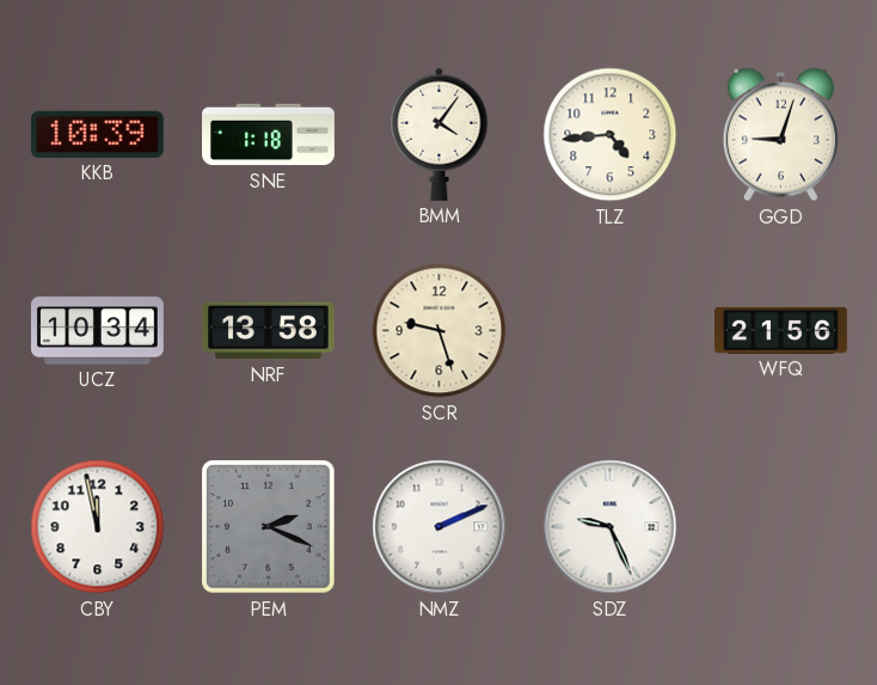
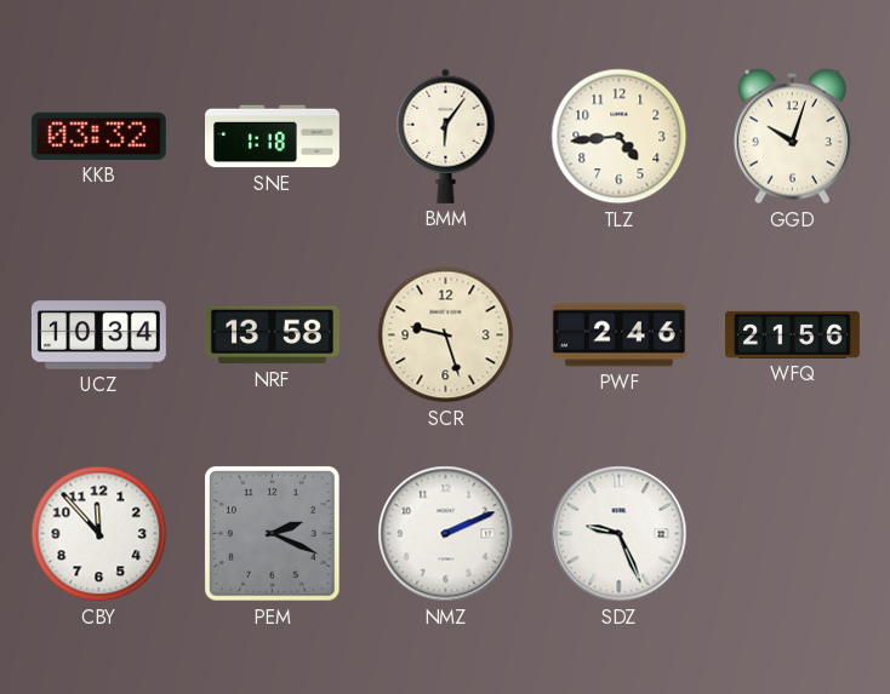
KKB: 10:39 -> 03:32 (98, 136)
BMM: 4:06 -> 6:06 (446, 136)
GGD: 9:03 -> 10:03 (792, 137)
PWF: none -> 2:46 (620, 335)
CBY: 11:58 -> 11:53 (99, 534)
